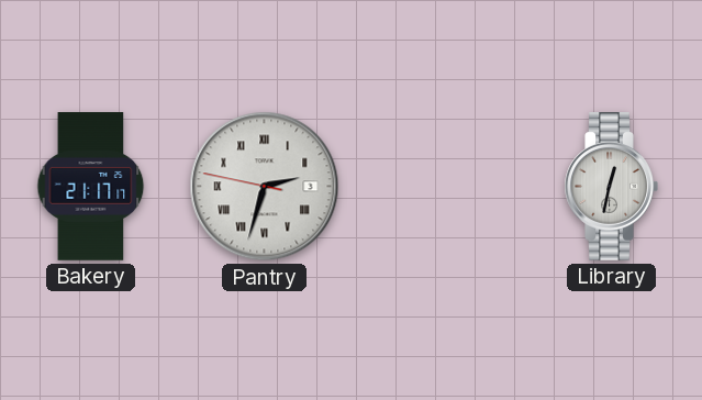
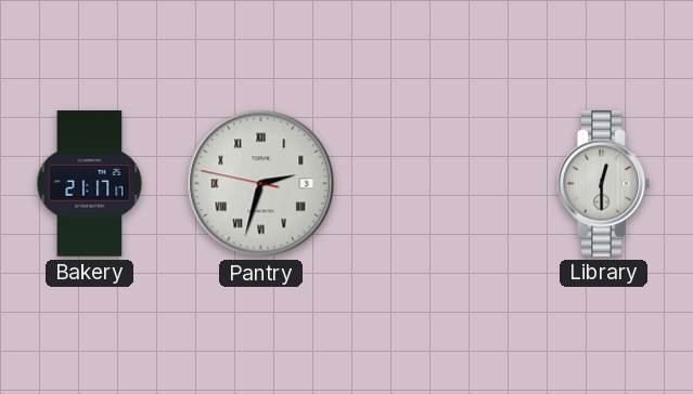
Library: 12:32 -> 12:30 (603, 184)
